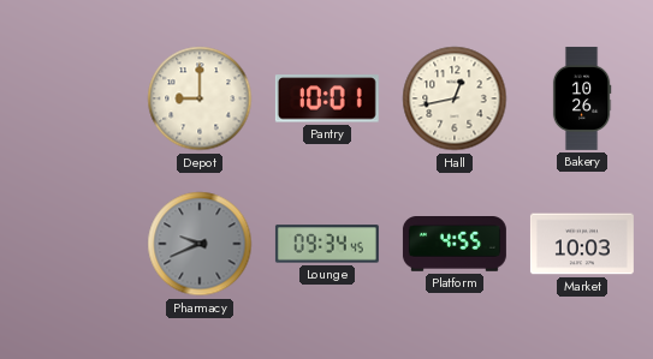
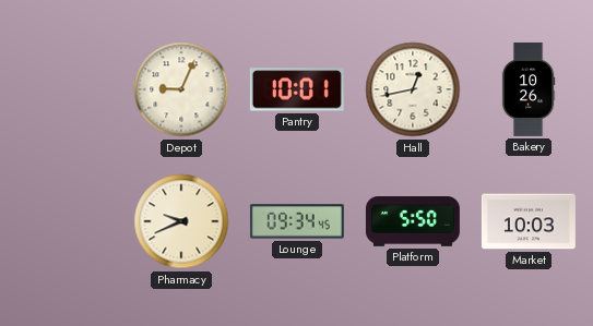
Depot: 9:00 -> 9:04 (181, 89)
Pharmacy dial: grey -> cream (181, 221)
Platform: 4:55 -> 5:50 (413, 222)
